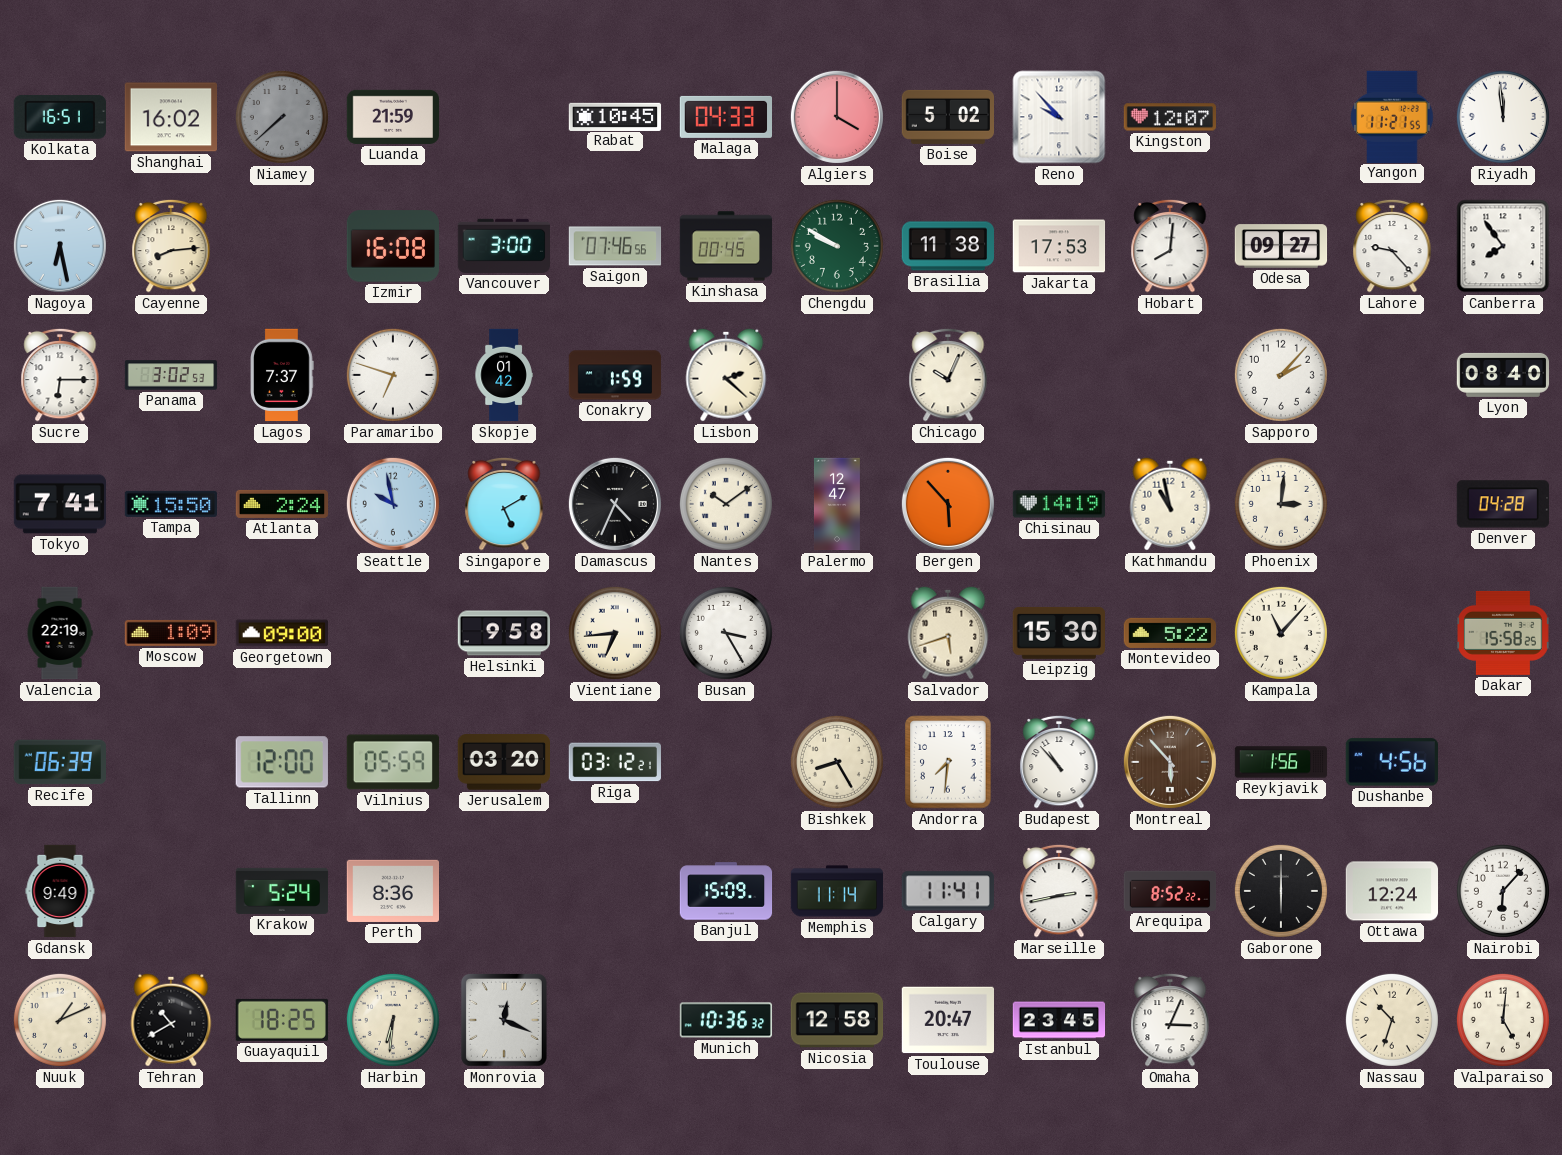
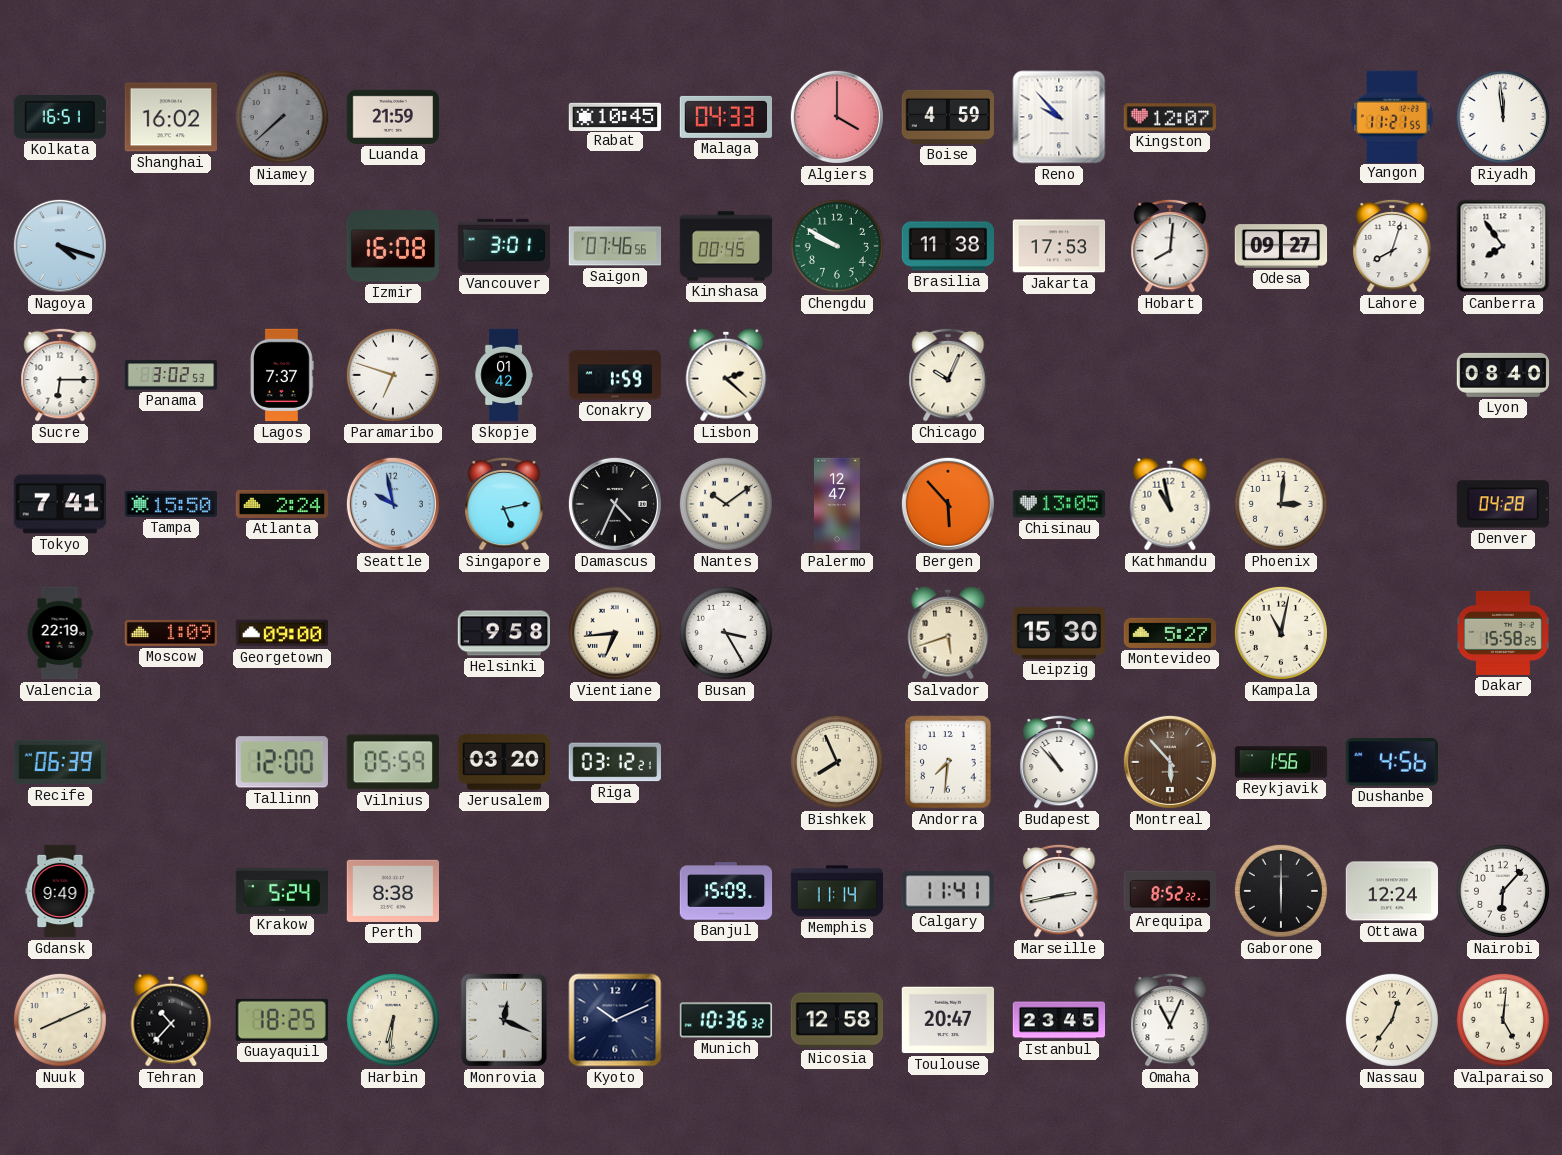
Boise: 5:02 -> 4:59 (947, 117)
Nagoya: 6:28 -> 4:18 (60, 246)
Cayenne: 8:14 -> none (171, 246)
Vancouver: 3:00 -> 3:01 (503, 246)
Lahore: 9:23 -> 8:03 (1392, 246)
Sapporo: 2:07 -> none (1281, 375)
Singapore: 5:10 -> 5:13 (504, 504)
Chisinau: 14:19 -> 13:05 (1059, 504)
Montevideo: 5:22 -> 5:27 (1170, 633)
Kampala: 11:07 -> 11:02 (1281, 633)
Bishkek: 8:25 -> 7:56 (837, 762)
Perth: 8:36 -> 8:38 (392, 891)
Nuuk: 1:11 -> 8:11 (60, 1020)
Tehran: 10:40 -> 10:37 (171, 1020)
Kyoto: none -> 10:11 (615, 1020)
Omaha: 3:04 -> 11:04 (1170, 1020)
Nassau: 10:33 -> 12:36 (1392, 1020)
